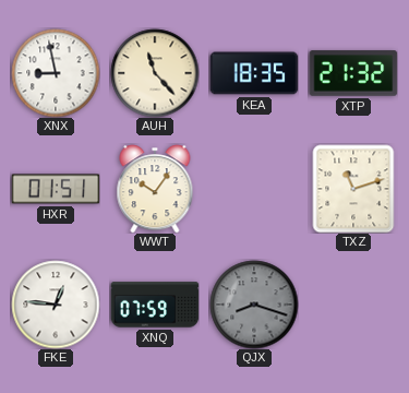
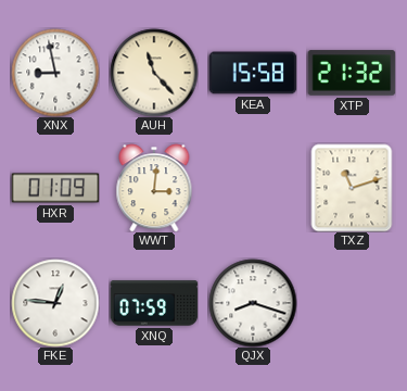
KEA: 18:35 -> 15:58 (253, 73)
HXR: 01:51 -> 01:09 (55, 188)
WWT: 10:06 -> 3:01 (154, 188)
QJX dial: grey -> white (253, 303)
